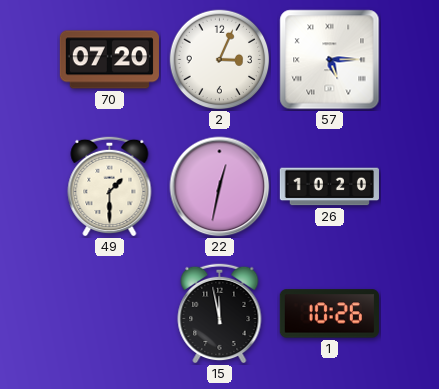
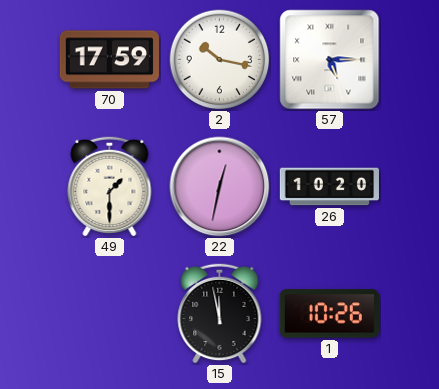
70: 07:20 -> 17:59 (109, 60)
2: 3:04 -> 10:17 (220, 60)
